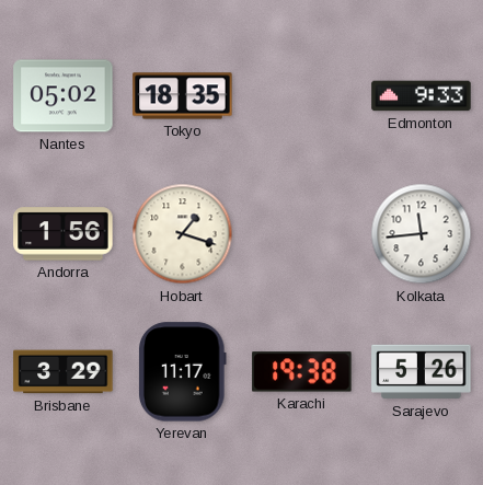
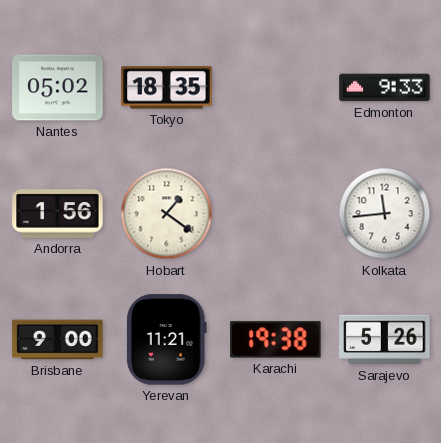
Hobart: 1:18 -> 1:21 (167, 214)
Brisbane: 3:29 -> 9:00 (58, 340)
Yerevan: 11:17 -> 11:21 (166, 340)
